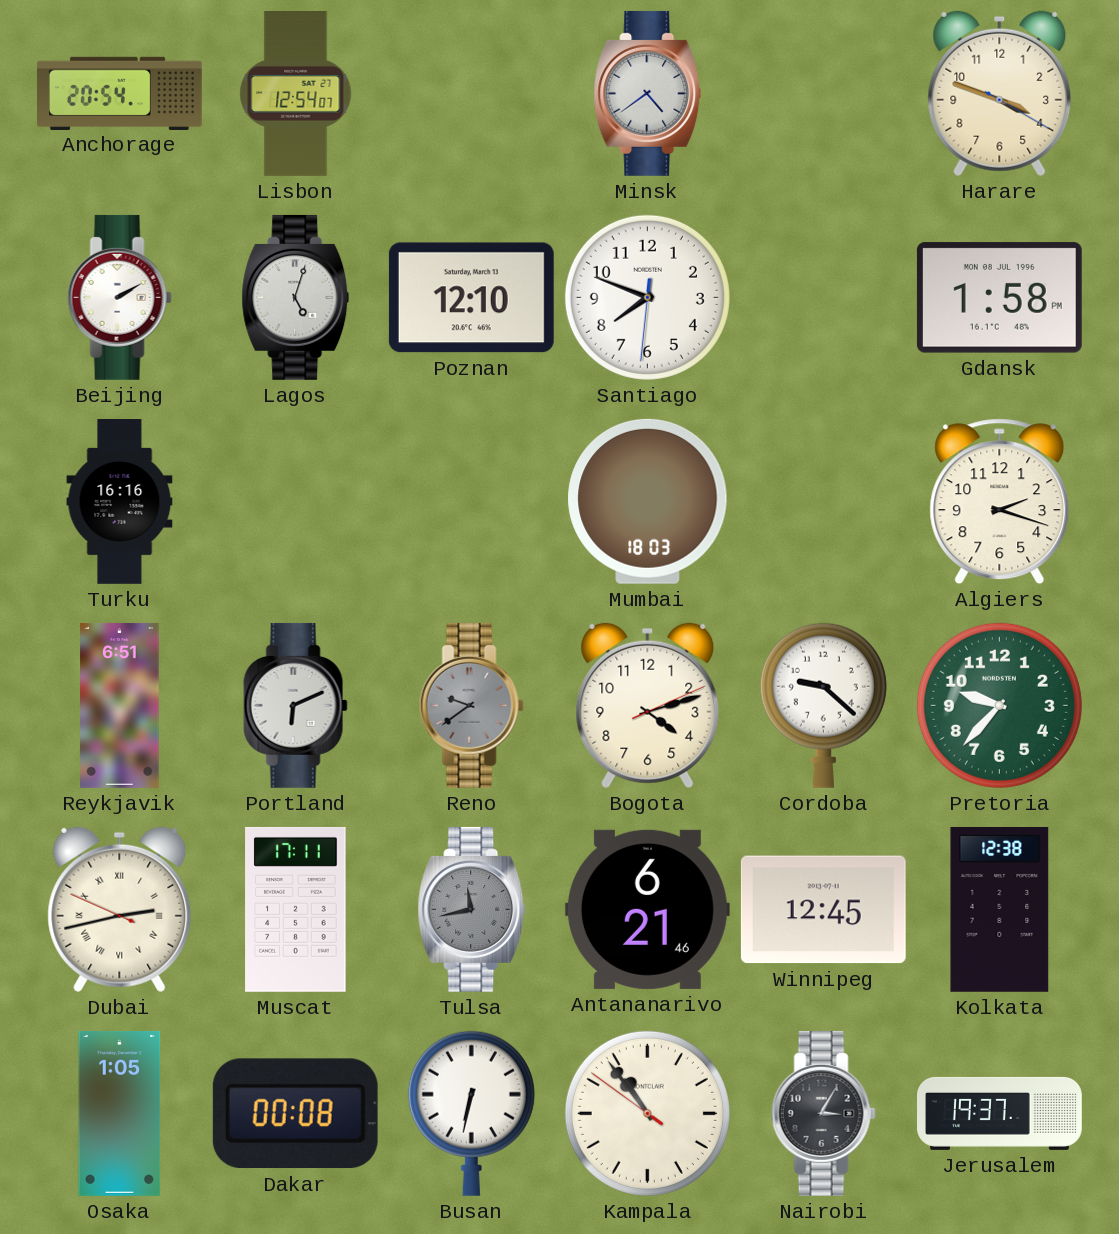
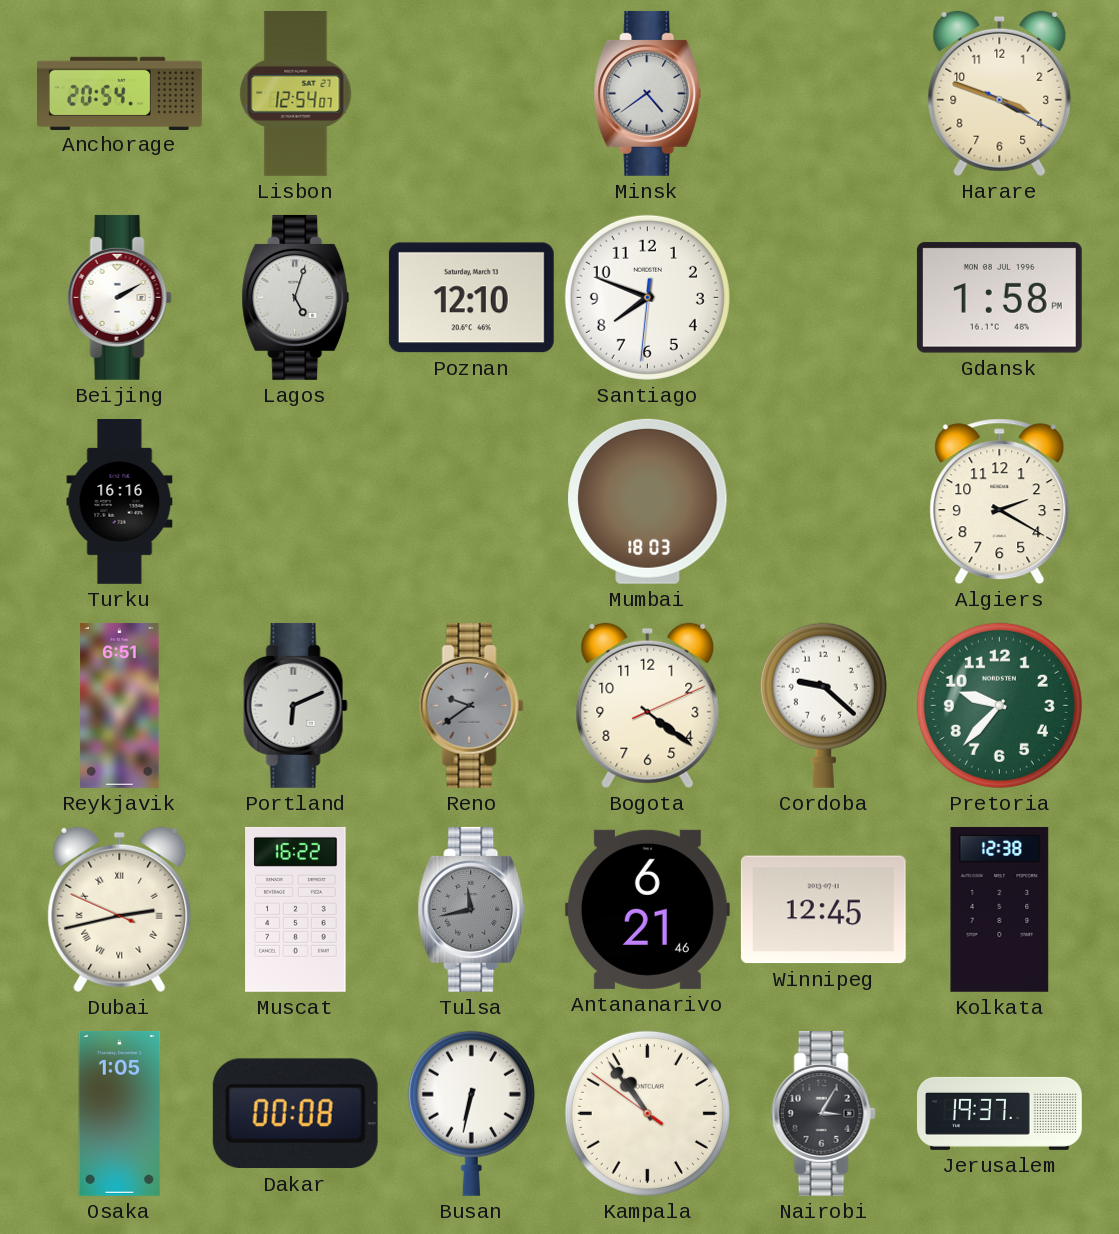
Algiers: 2:18 -> 2:20 (1000, 502)
Bogota: 4:12 -> 4:21 (648, 706)
Muscat: 17:11 -> 16:22 (296, 909)
